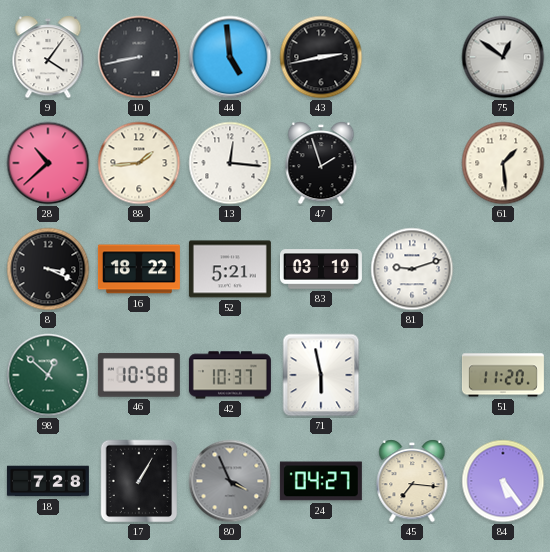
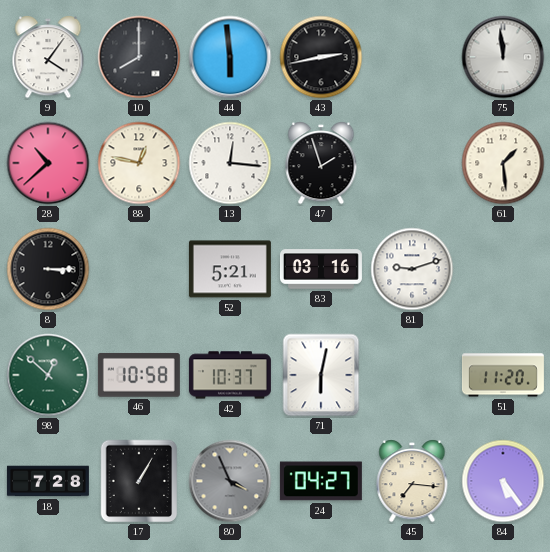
10: 8:43 -> 8:00 (139, 57)
44: 4:59 -> 5:59 (230, 57)
75: 12:51 -> 11:59 (503, 57)
88: 1:44 -> 12:47 (139, 163)
8: 3:19 -> 3:15 (48, 269)
16: 18:22 -> none (139, 269)
83: 03:19 -> 03:16 (321, 269)
71: 5:58 -> 6:02 (321, 375)
